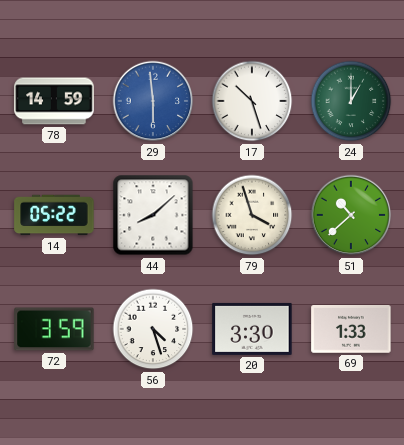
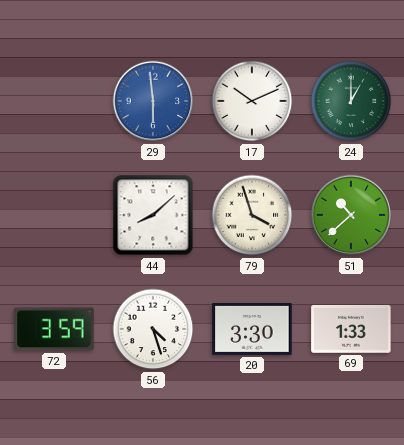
78: 14:59 -> none (54, 101)
17: 10:27 -> 10:11 (252, 101)
14: 05:22 -> none (54, 215)
